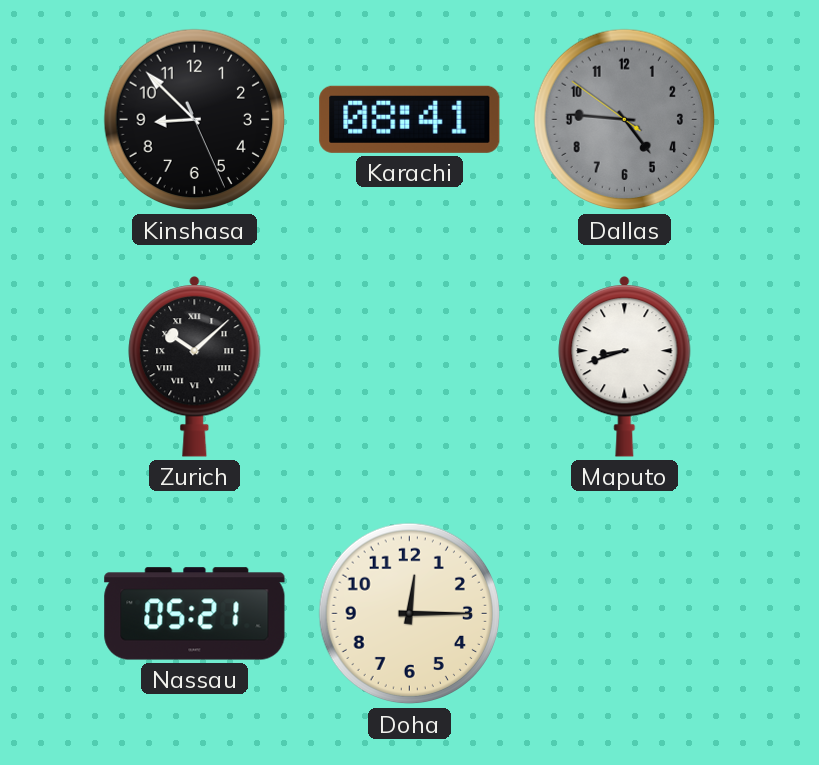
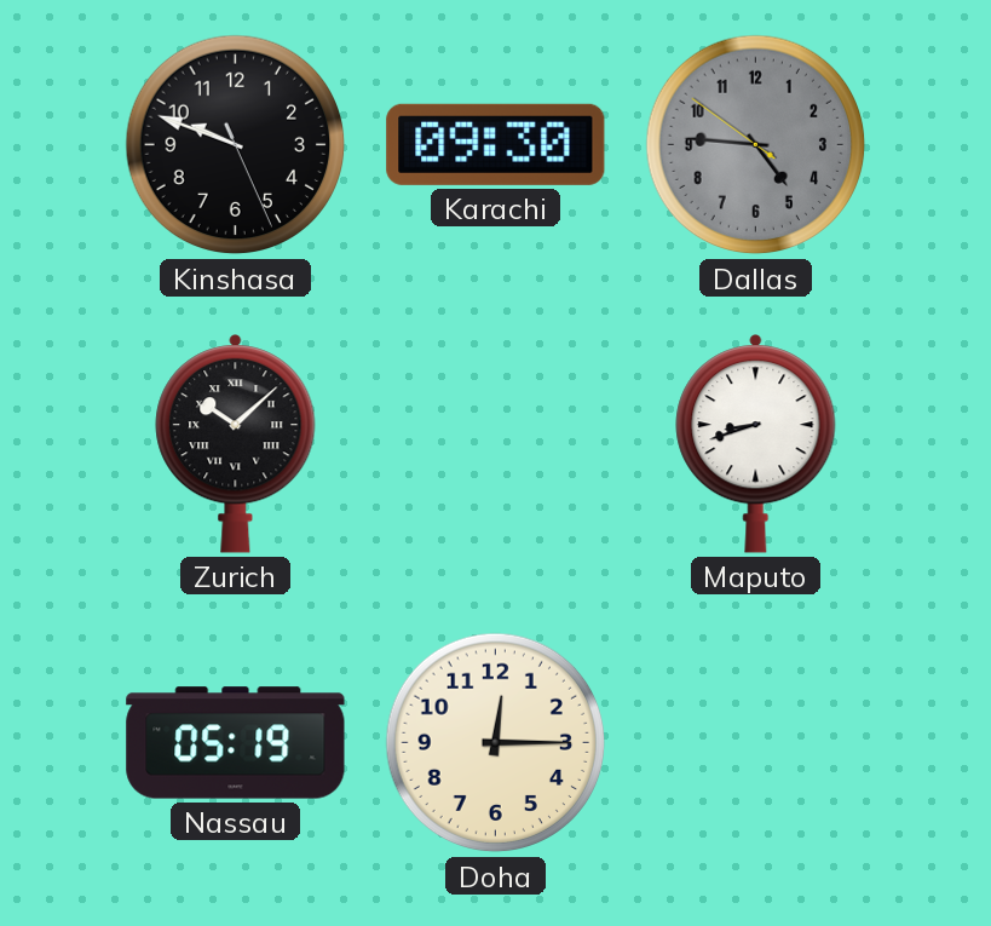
Kinshasa: 8:52 -> 9:48 (236, 145)
Karachi: 08:41 -> 09:30 (496, 144)
Nassau: 05:21 -> 05:19 (236, 743)
